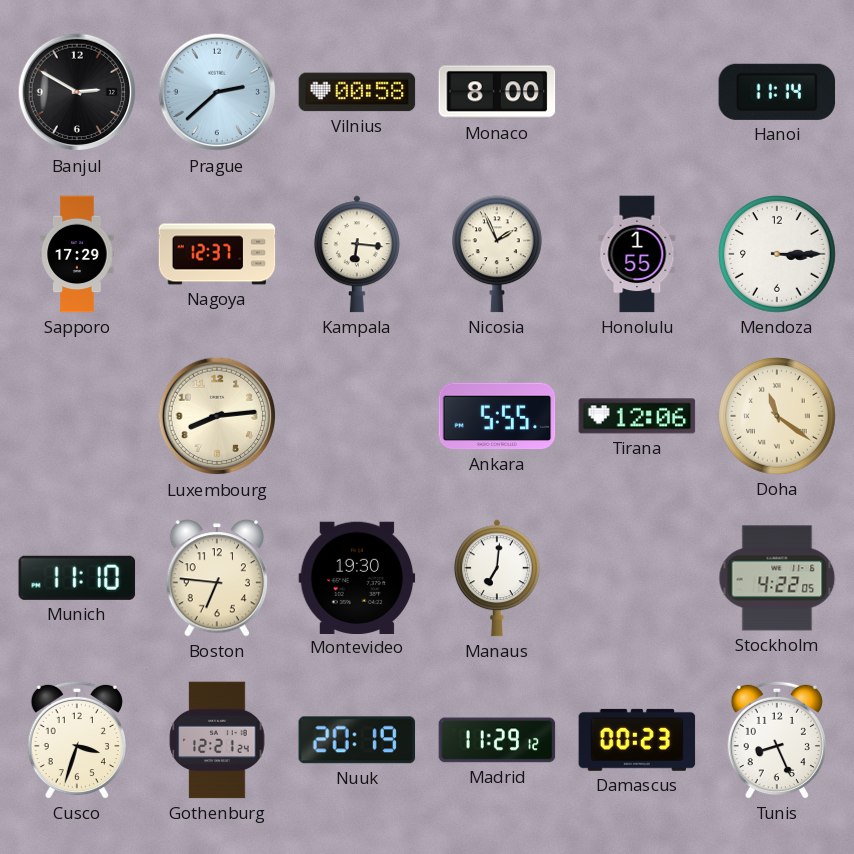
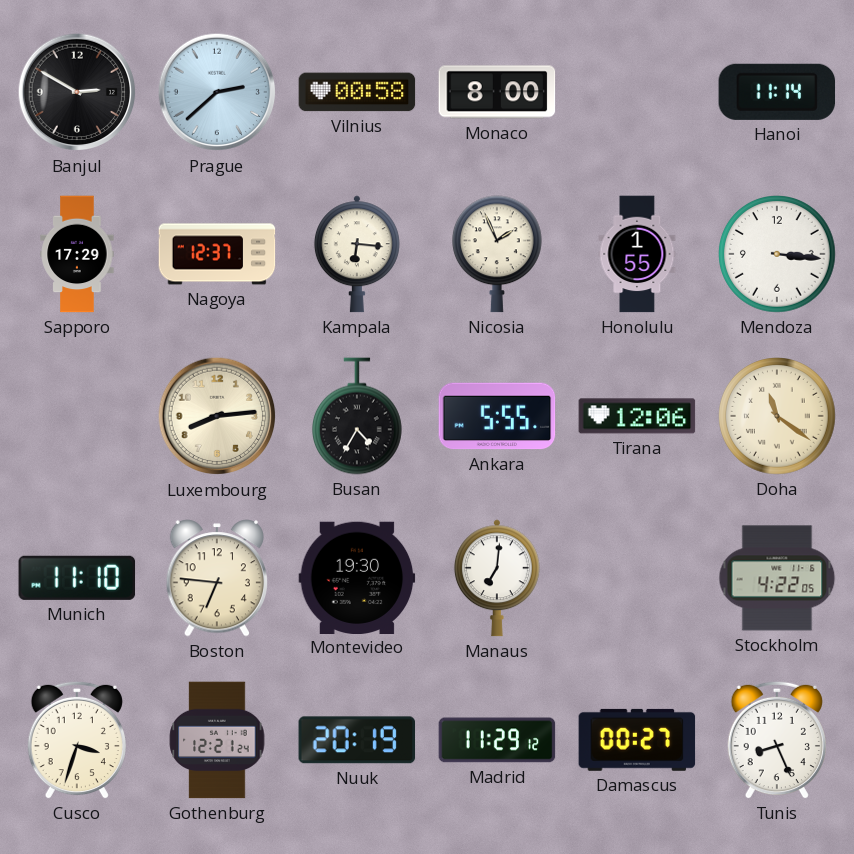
Mendoza: 3:15 -> 3:16 (777, 254)
Busan: none -> 4:35 (358, 416)
Damascus: 00:23 -> 00:27 (637, 740)
